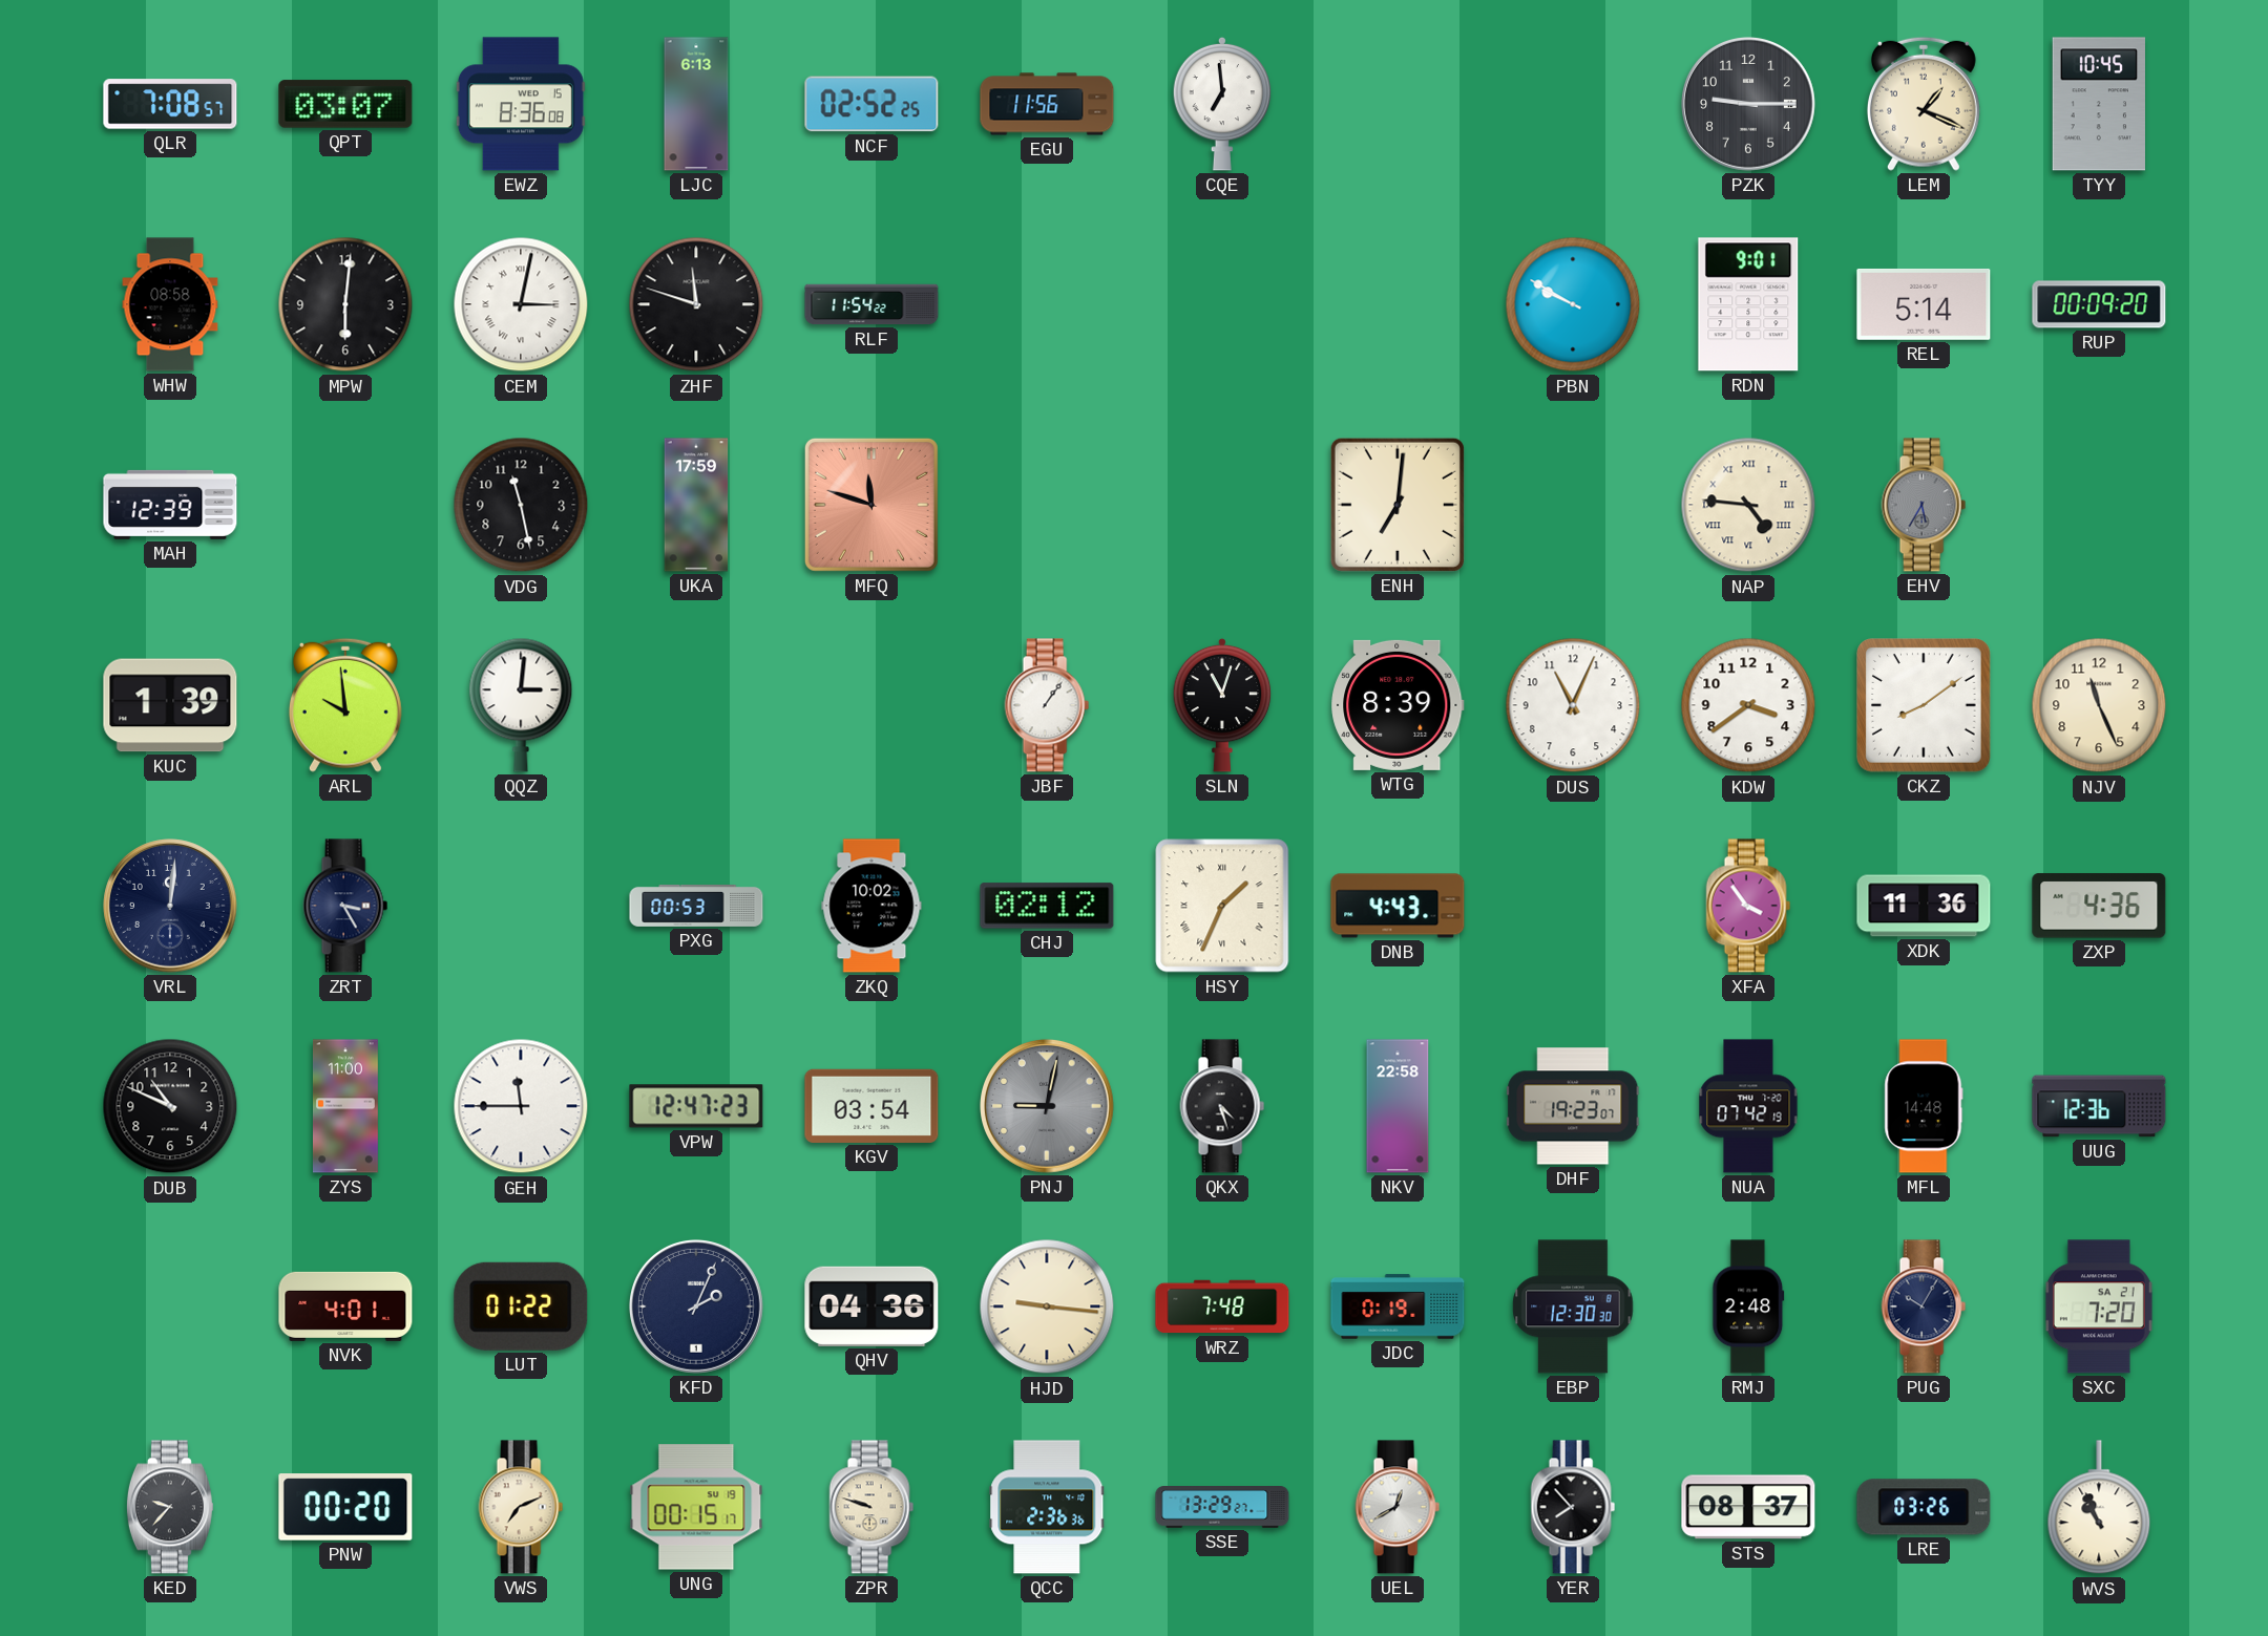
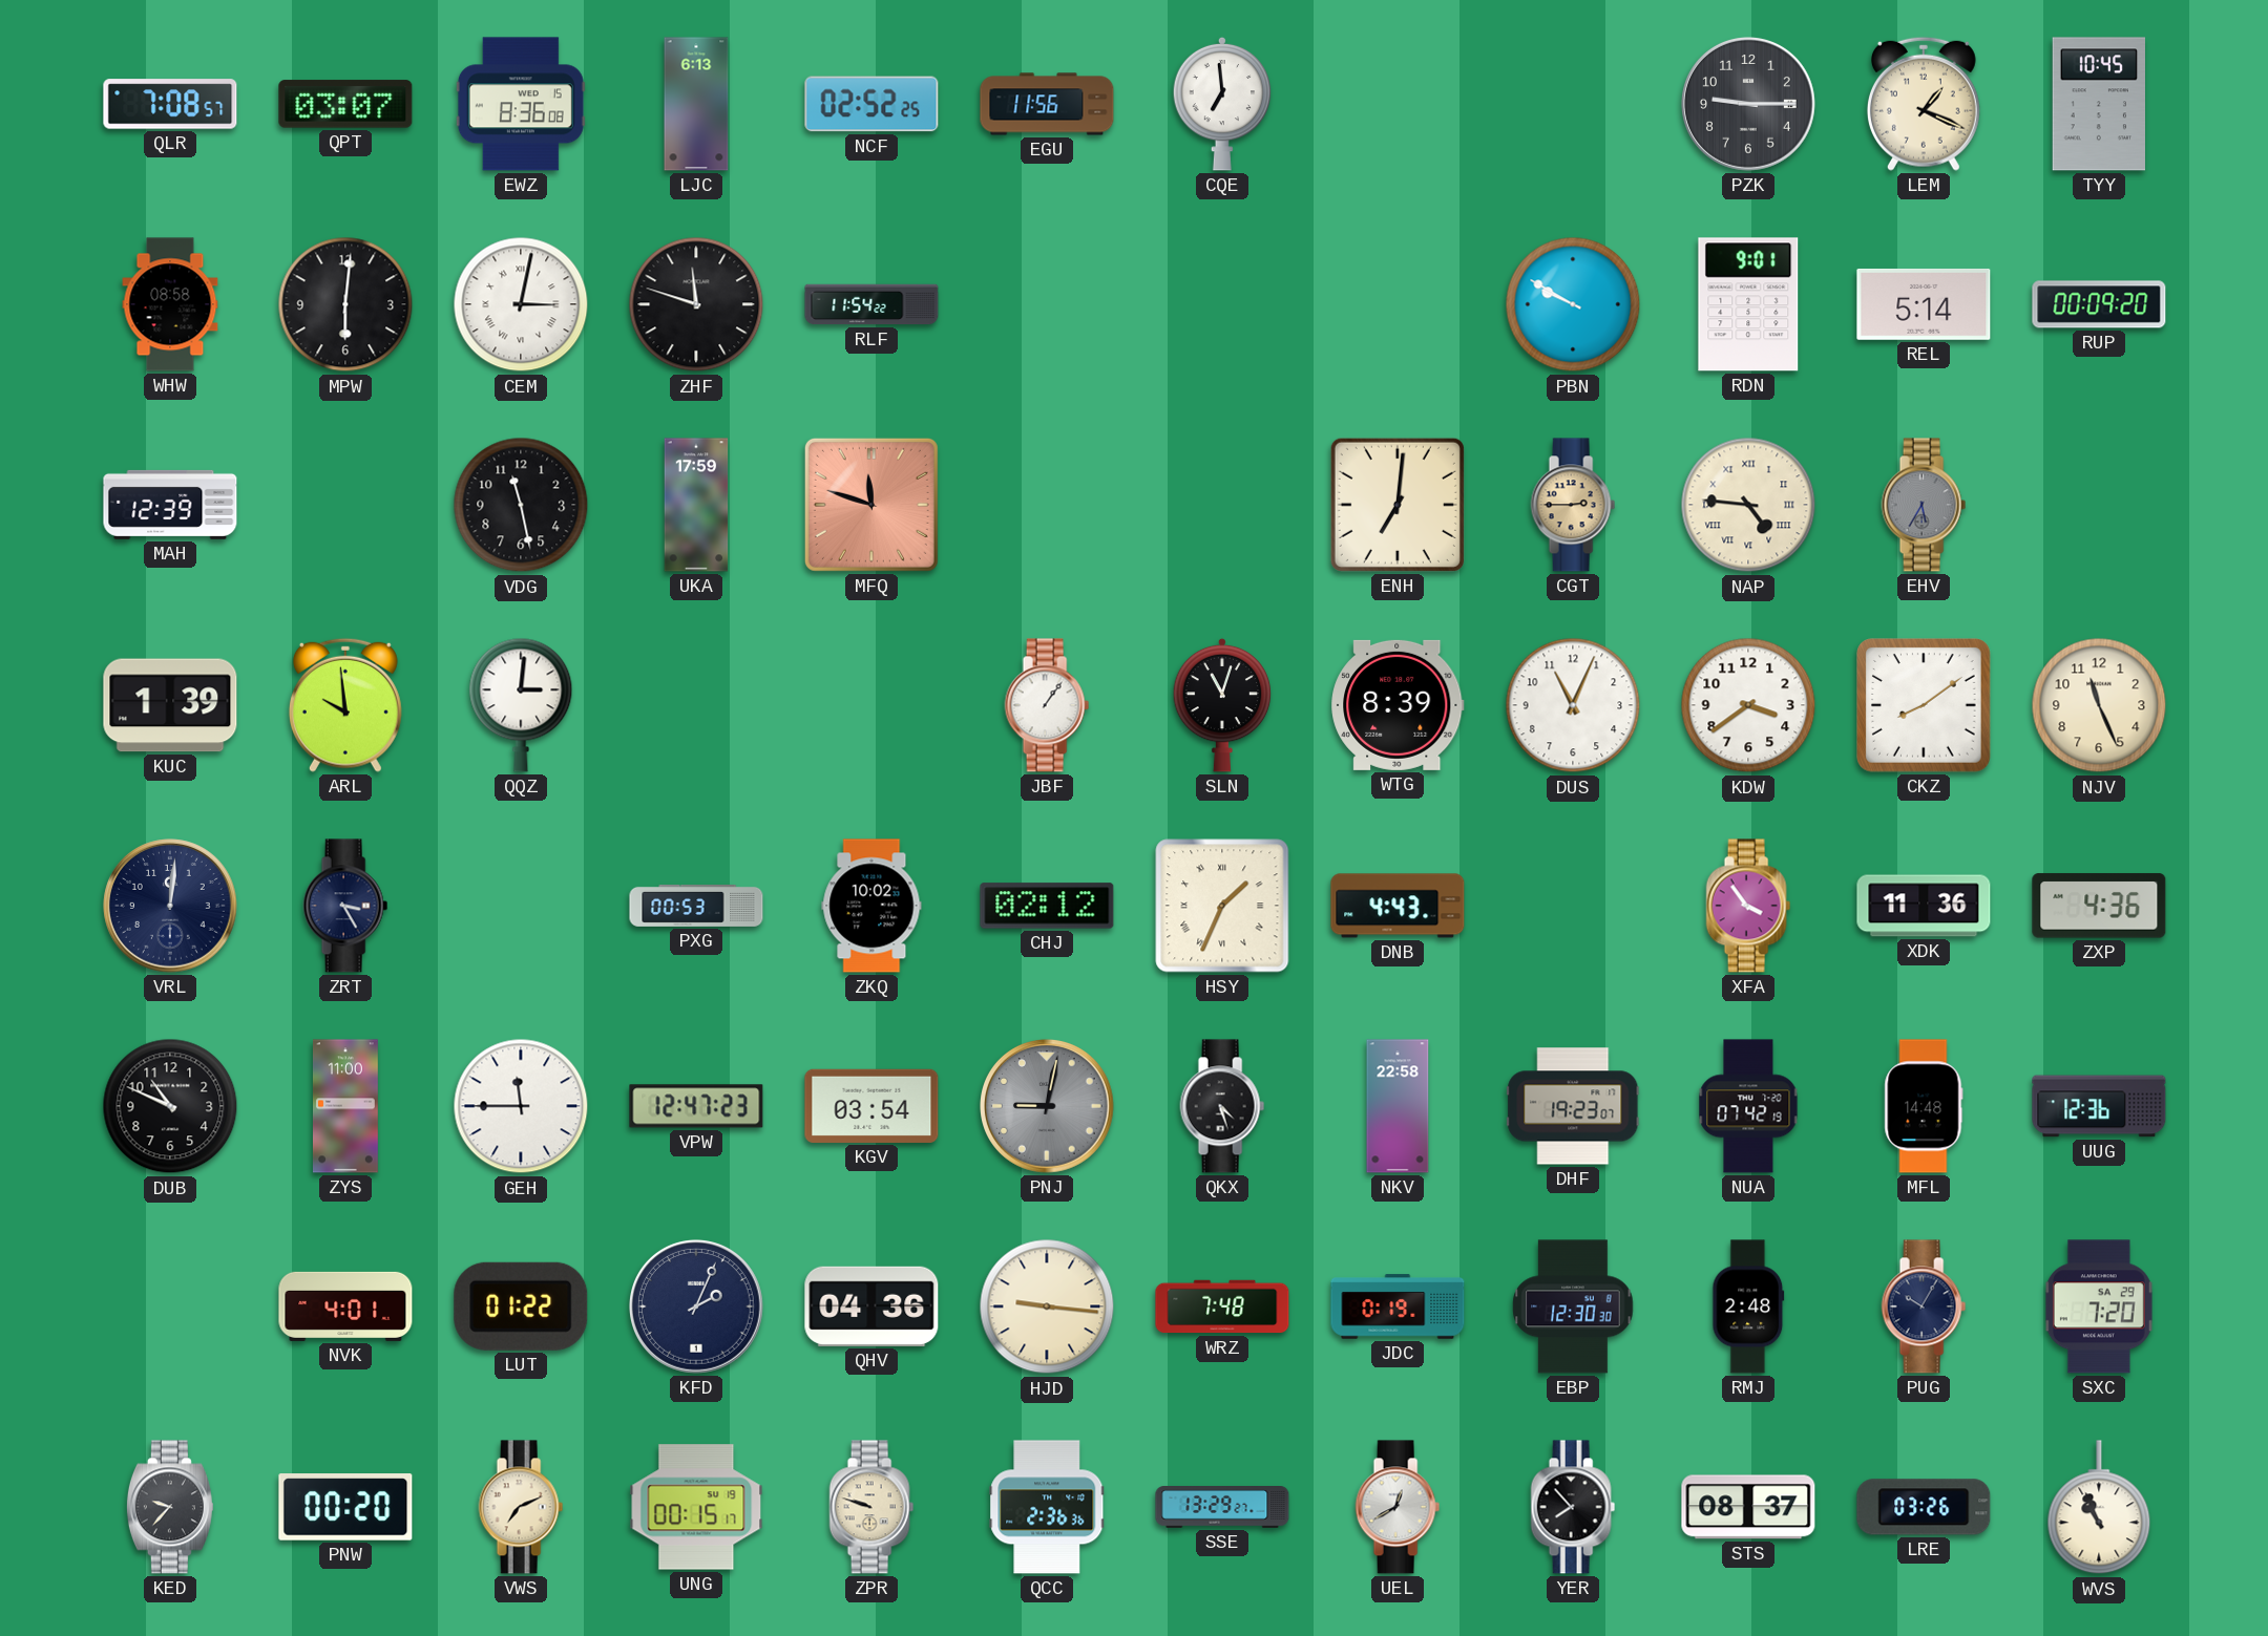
CGT: none -> 2:45 (1573, 505)
SXC date: SA 21 -> SA 29 (2099, 1306)
